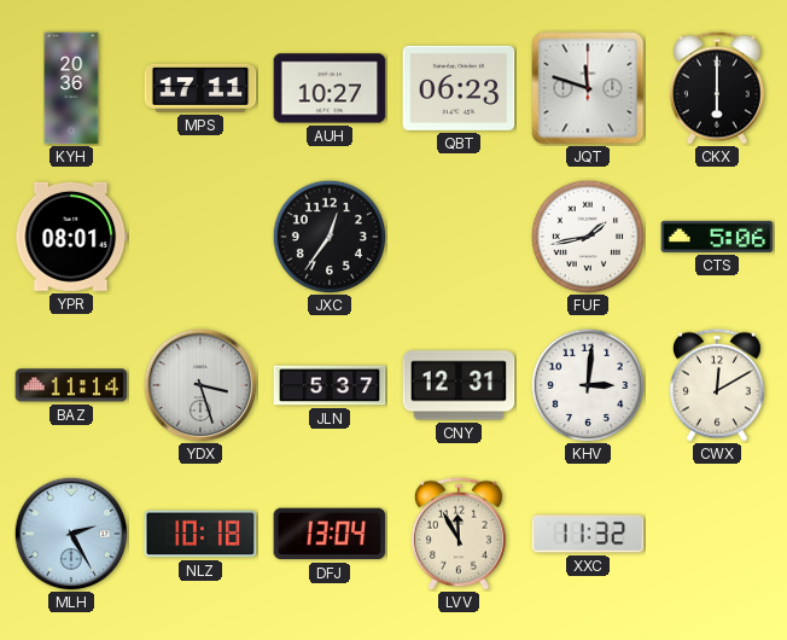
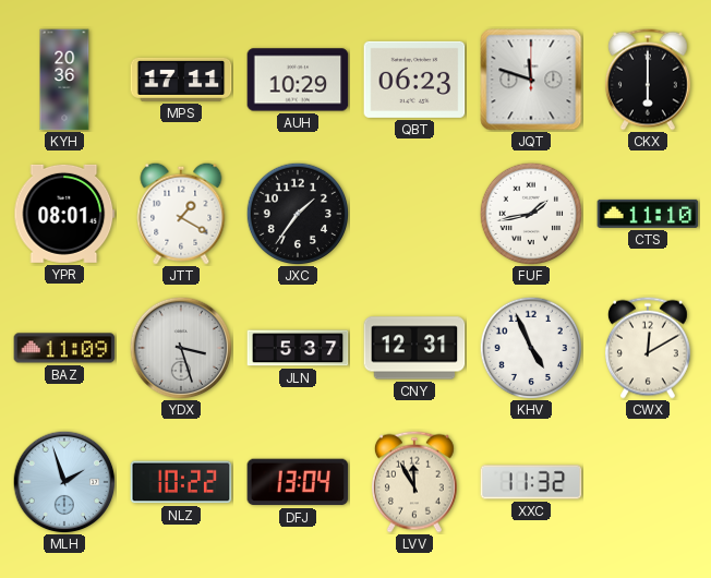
AUH: 10:27 -> 10:29 (298, 80)
JTT: none -> 1:20 (181, 214)
JXC: 12:36 -> 1:36 (298, 214)
CTS: 5:06 -> 11:10 (648, 214)
BAZ: 11:14 -> 11:09 (64, 348)
KHV: 3:01 -> 4:56 (531, 348)
MLH: 2:25 -> 1:57 (64, 482)
NLZ: 10:18 -> 10:22 (181, 482)
